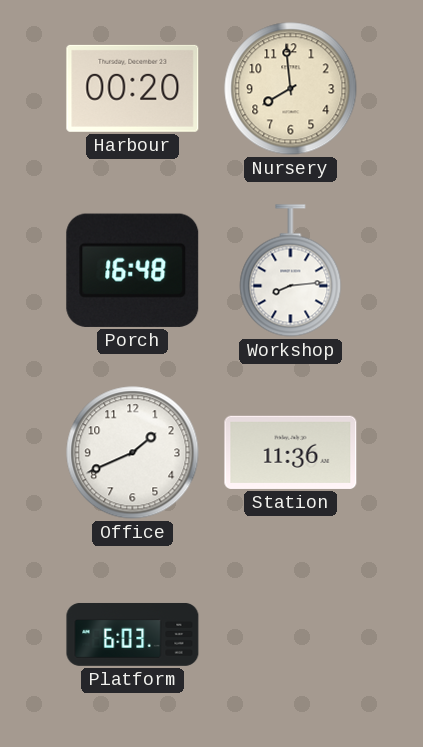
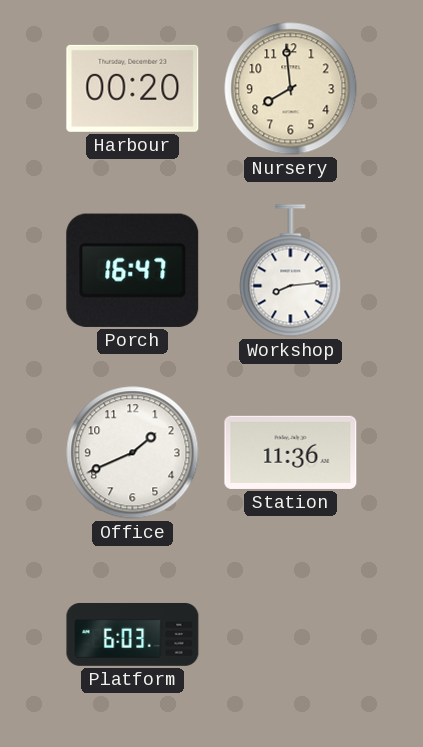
Porch: 16:48 -> 16:47 (133, 270)
